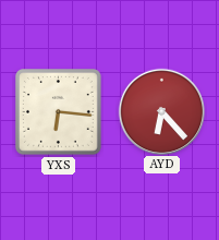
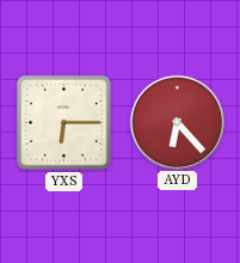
YXS: 6:16 -> 6:15 (64, 123)
